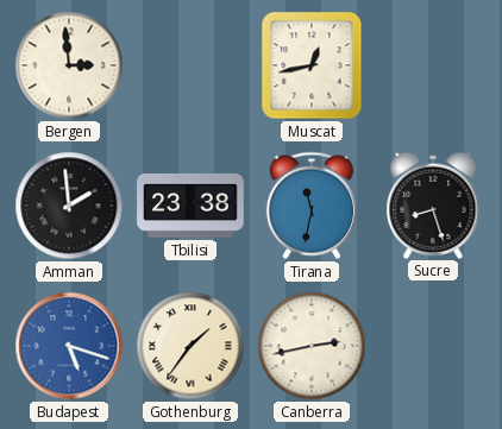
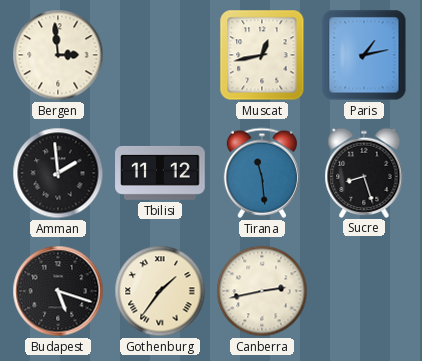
Paris: none -> 1:13 (364, 55)
Tbilisi: 23:38 -> 11:12 (160, 173)
Tirana: 11:32 -> 11:29 (262, 173)
Budapest dial: blue -> black (58, 291)
